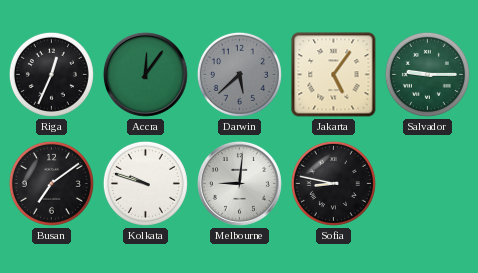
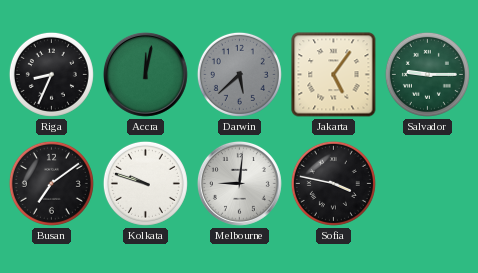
Riga: 12:34 -> 8:34 (51, 74)
Accra: 12:06 -> 12:02 (145, 74)
Sofia: 8:47 -> 3:47 (333, 183)
